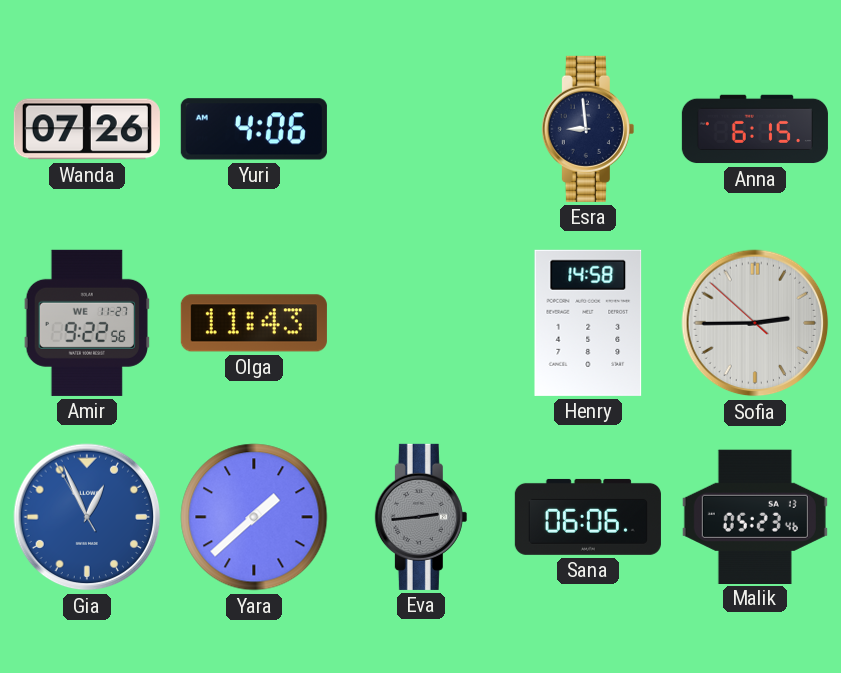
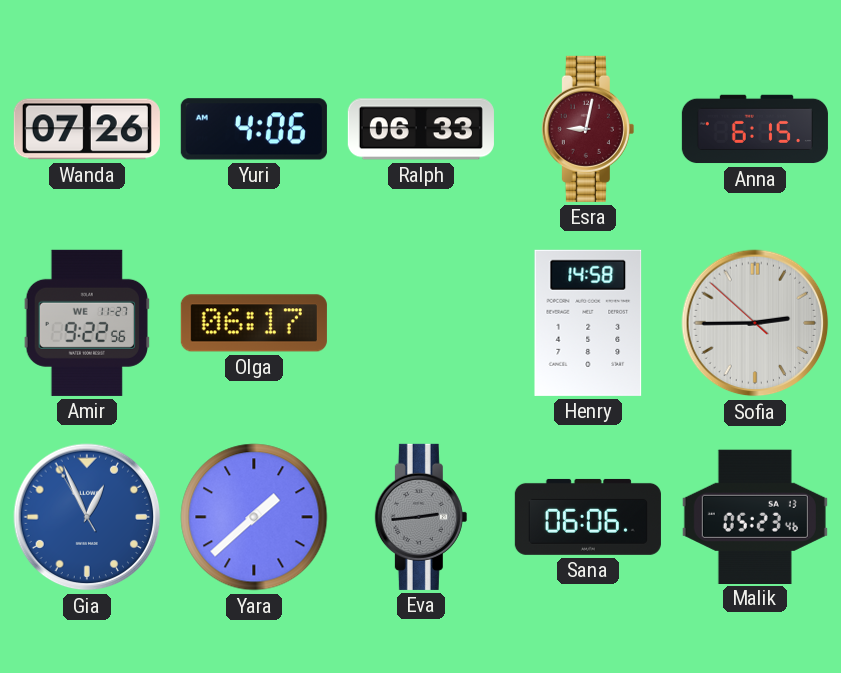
Ralph: none -> 06:33 (421, 129)
Esra: 8:59 -> 9:02 (588, 129)
Esra dial: navy -> burgundy (588, 129)
Olga: 11:43 -> 06:17 (254, 323)
